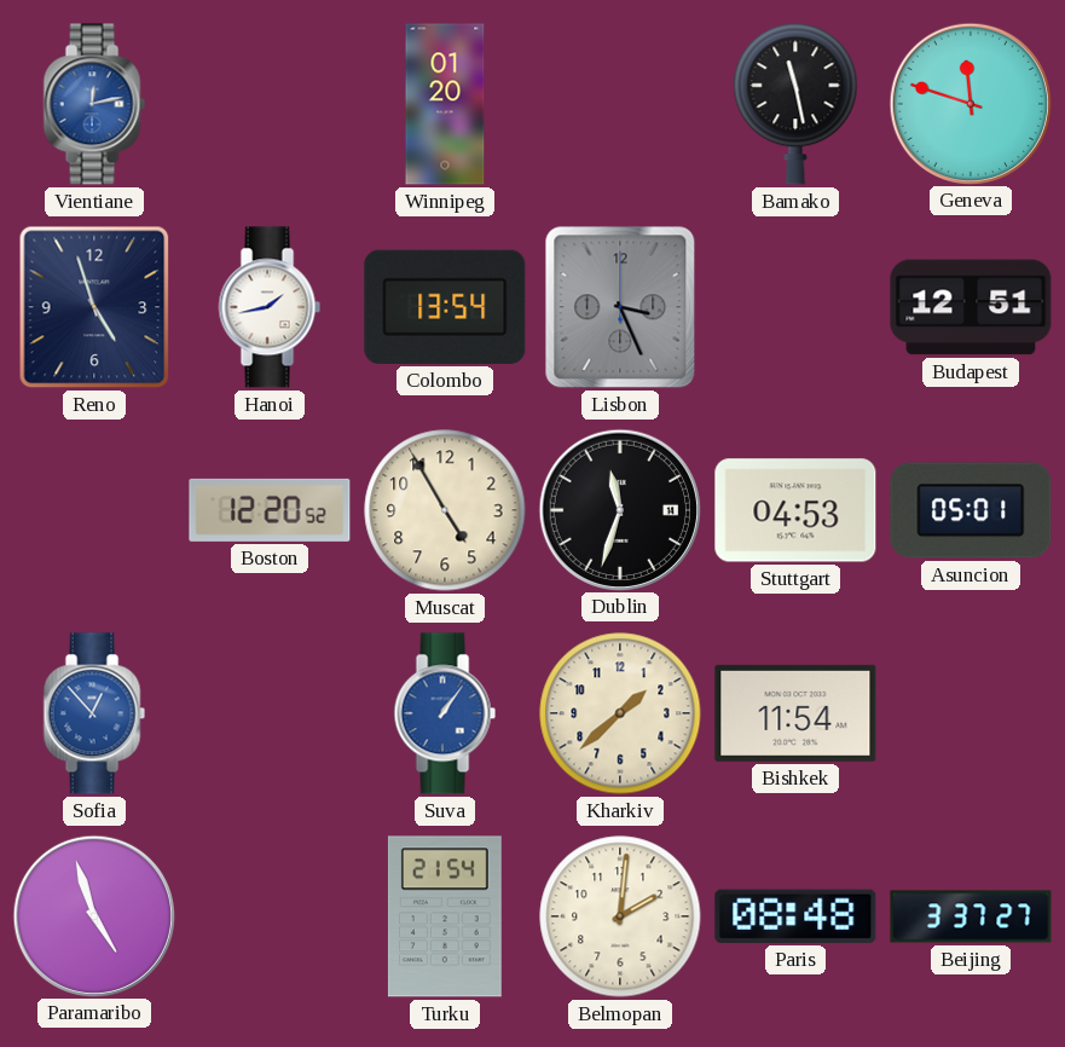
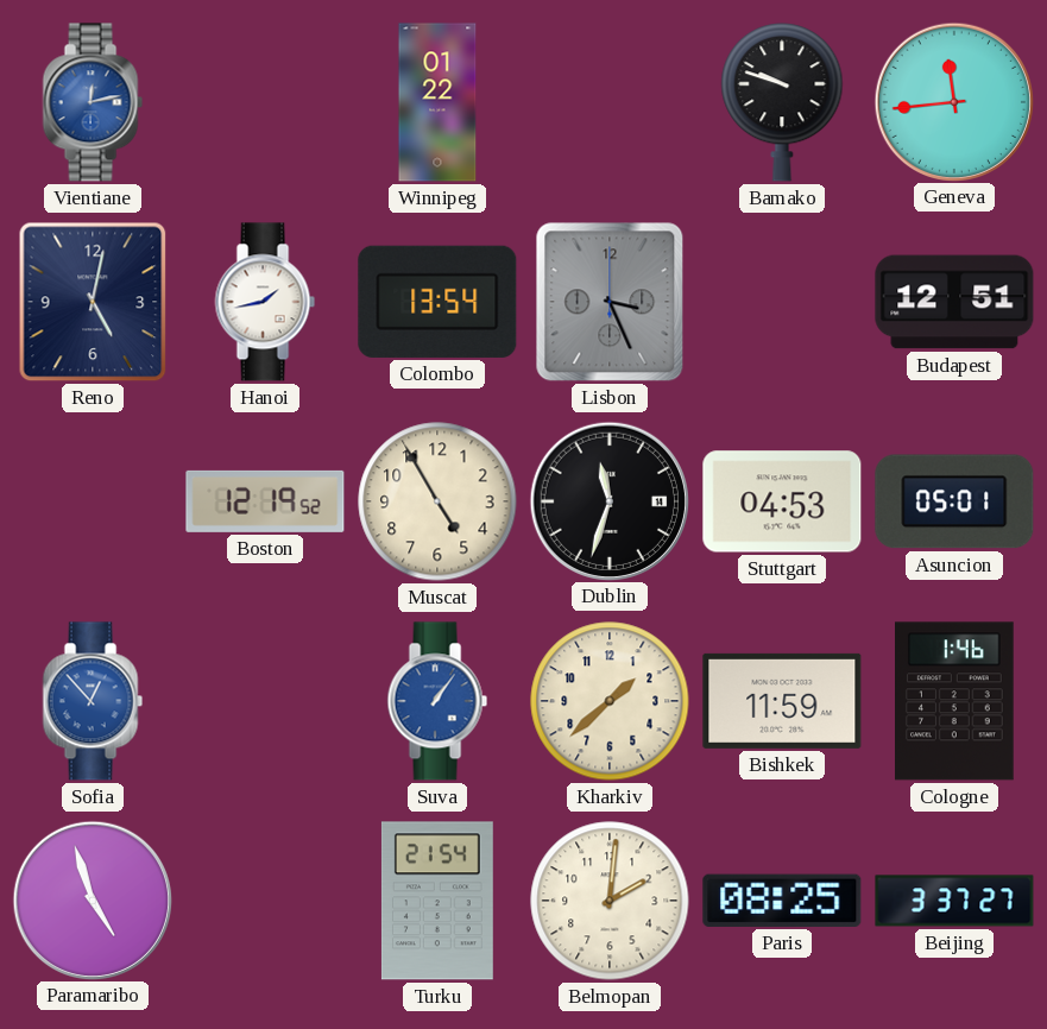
Winnipeg: 01:20 -> 01:22 (437, 102)
Bamako: 11:28 -> 9:48 (782, 102)
Geneva: 11:48 -> 11:44 (953, 101)
Reno: 4:57 -> 5:02 (93, 302)
Boston: 12:20 -> 12:19 (265, 501)
Bishkek: 11:54 -> 11:59 (782, 701)
Cologne: none -> 1:46 (955, 701)
Paris: 08:48 -> 08:25 (782, 901)
